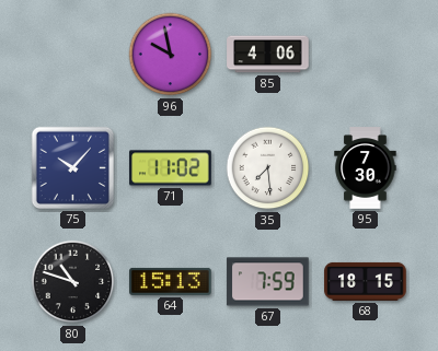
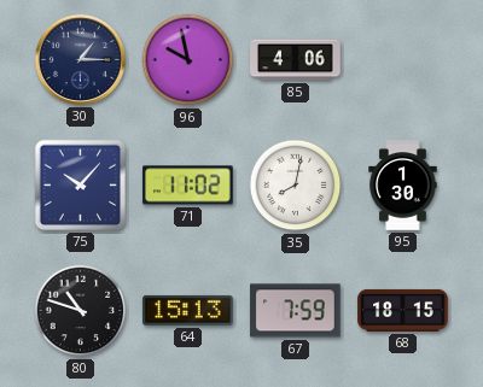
30: none -> 1:15 (80, 59)
35: 7:29 -> 8:02 (296, 186)
95: 7:30 -> 1:30 (403, 186)
